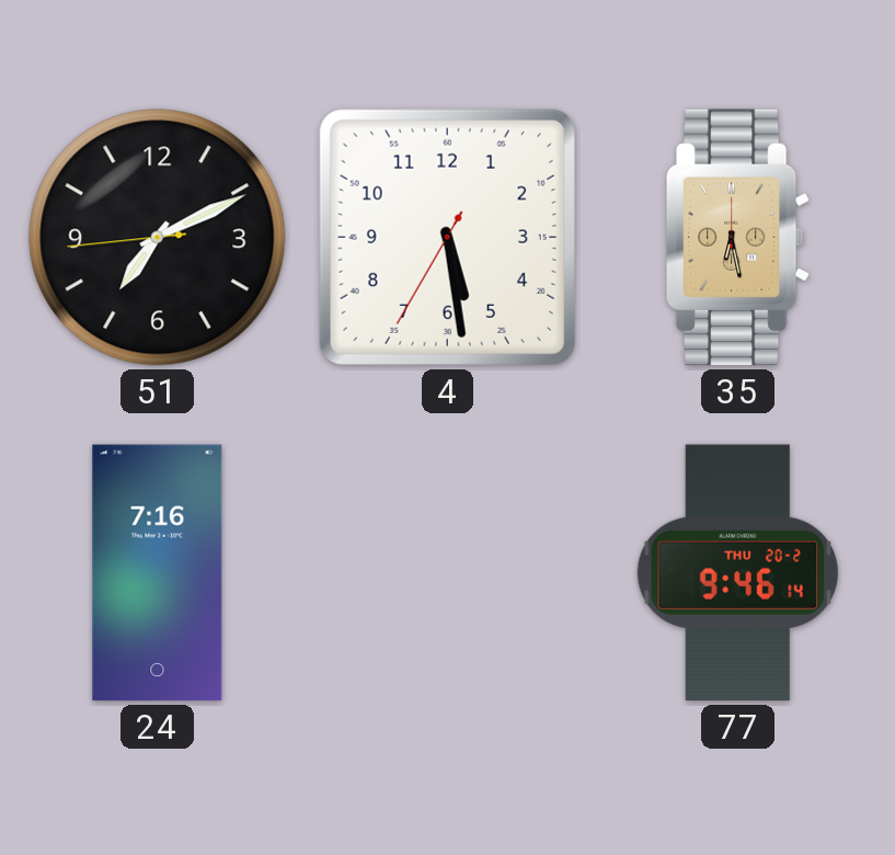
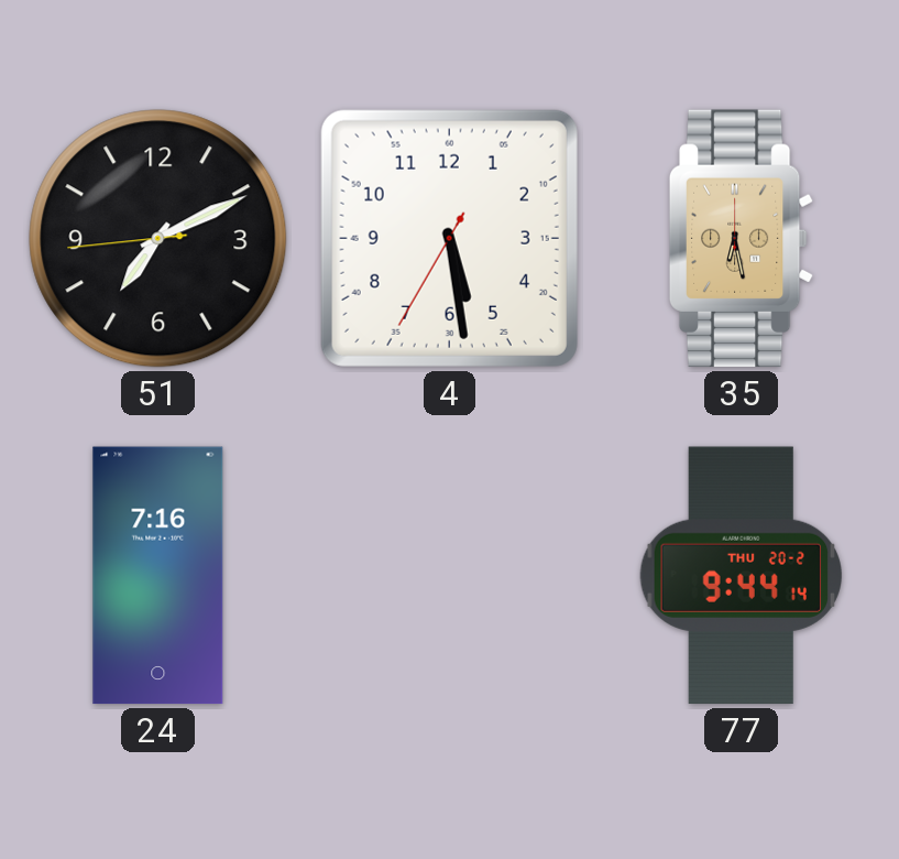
77: 9:46 -> 9:44 (741, 576)
